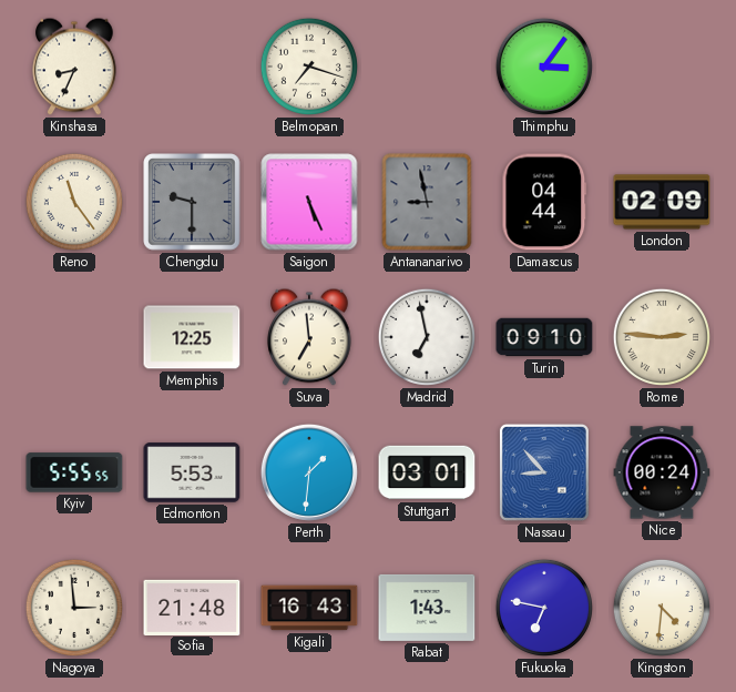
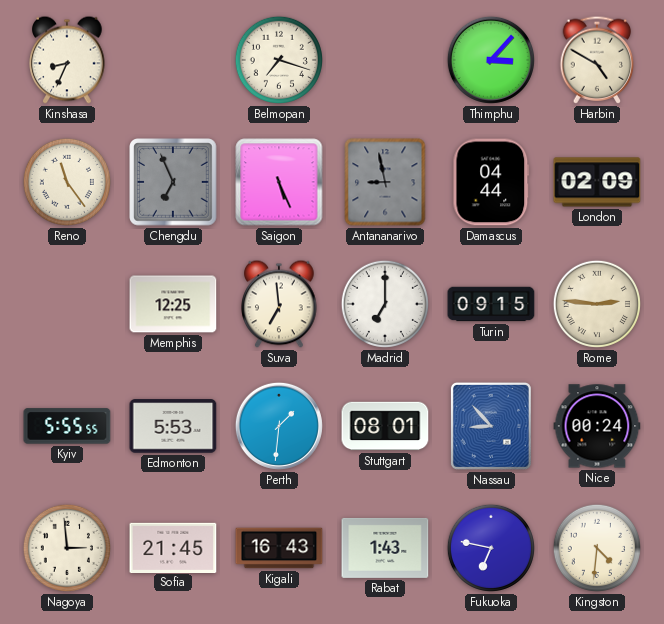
Thimphu: 3:06 -> 3:07 (491, 60)
Harbin: none -> 4:50 (597, 60)
Chengdu: 9:30 -> 6:56 (173, 182)
Madrid: 6:58 -> 7:00 (385, 304)
Turin: 09:10 -> 09:15 (491, 304)
Stuttgart: 03:01 -> 08:01 (385, 426)
Sofia: 21:48 -> 21:45 (173, 547)
